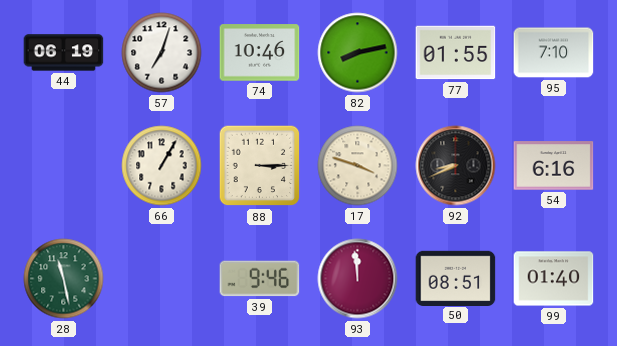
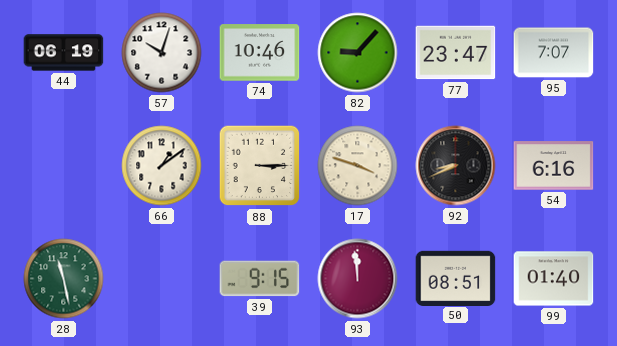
57: 7:03 -> 10:03 (162, 53)
82: 8:13 -> 9:07 (358, 53)
77: 01:55 -> 23:47 (456, 53)
95: 7:10 -> 7:07 (554, 53)
66: 1:05 -> 1:09 (162, 166)
39: 9:46 -> 9:15 (260, 279)
